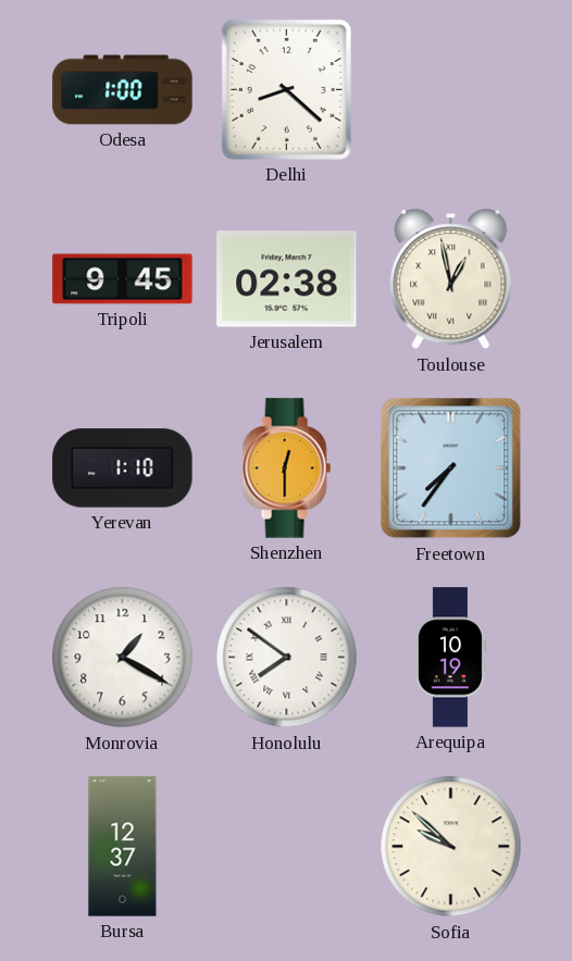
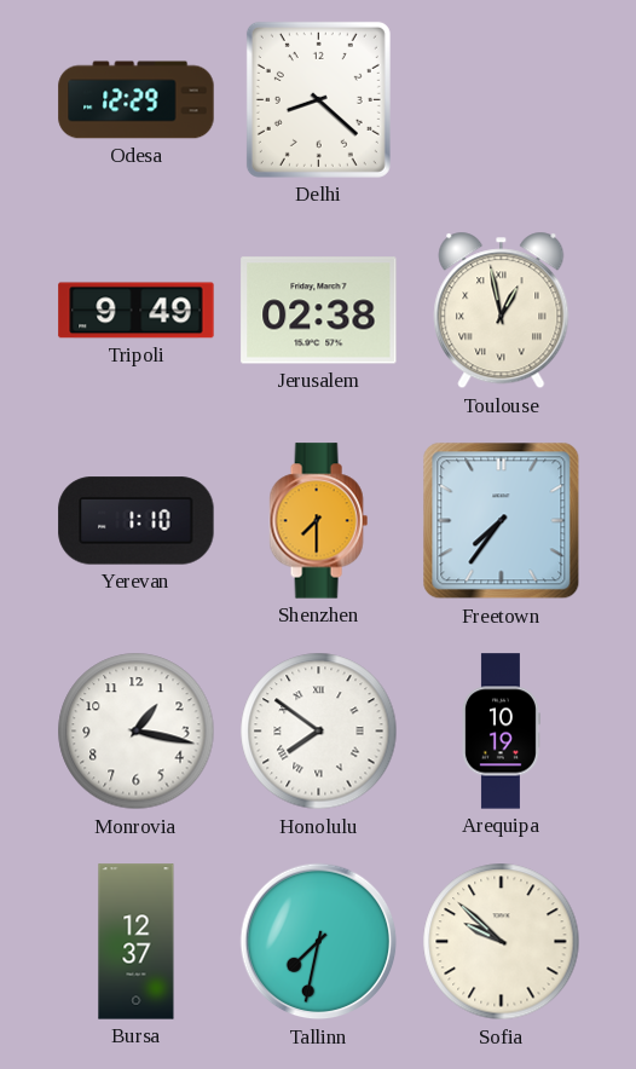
Odesa: 1:00 -> 12:29 (137, 100)
Tripoli: 9:45 -> 9:49 (137, 311)
Shenzhen: 12:30 -> 7:30 (318, 521)
Monrovia: 1:20 -> 1:17 (137, 732)
Tallinn: none -> 7:32 (319, 942)
